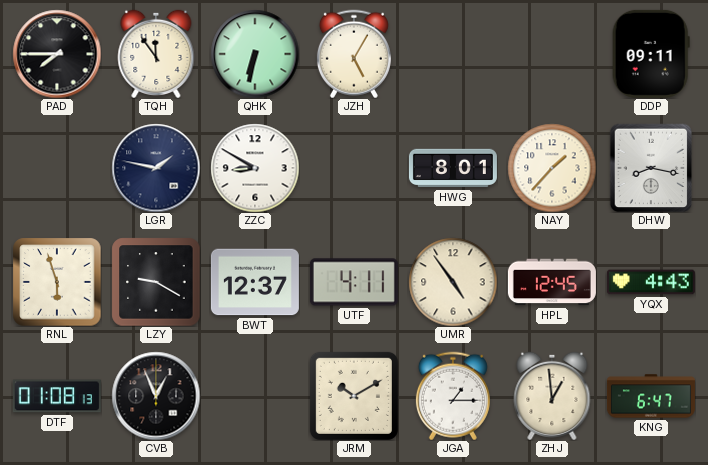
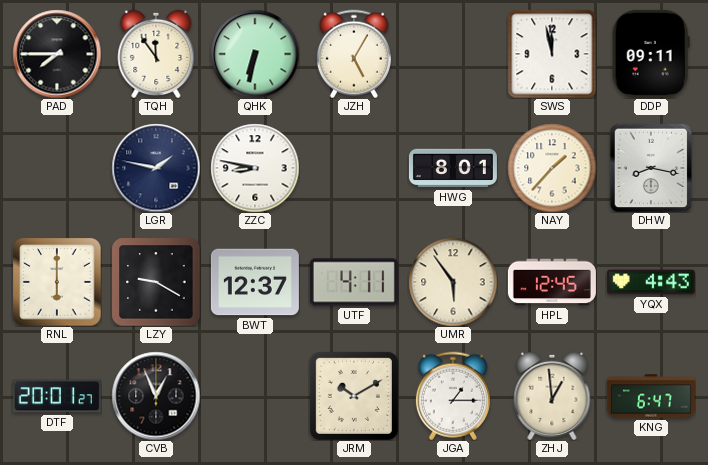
SWS: none -> 11:58 (552, 54)
ZZC: 8:50 -> 8:47 (255, 168)
RNL: 5:57 -> 6:00 (57, 282)
UMR: 4:54 -> 5:54 (453, 282)
DTF: 01:08 -> 20:01 (57, 396)
